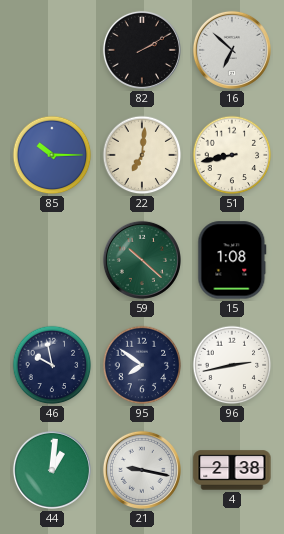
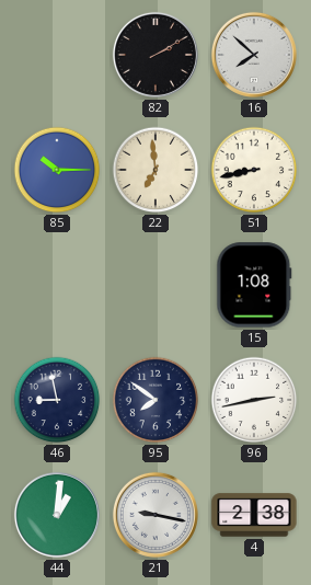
16: 6:52 -> 7:52 (254, 55)
22: 7:01 -> 6:59 (155, 170)
59: 10:22 -> none (142, 260)
46: 9:58 -> 8:58 (57, 400)
